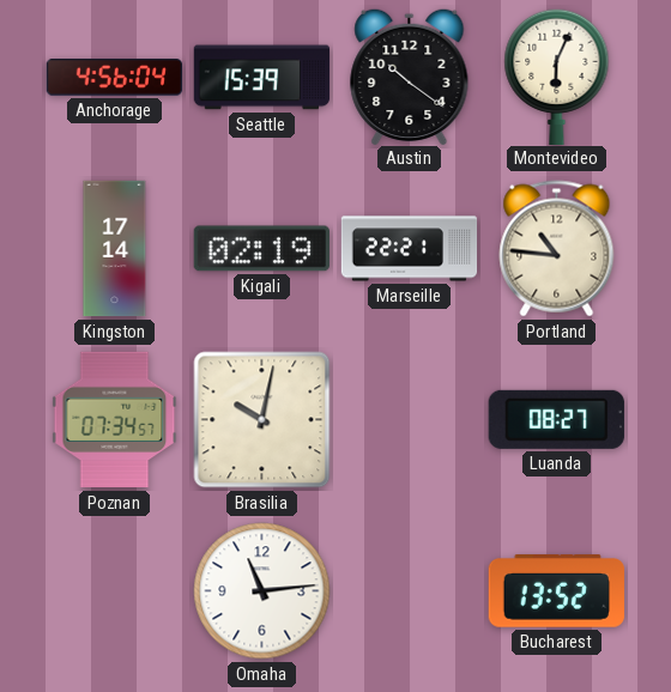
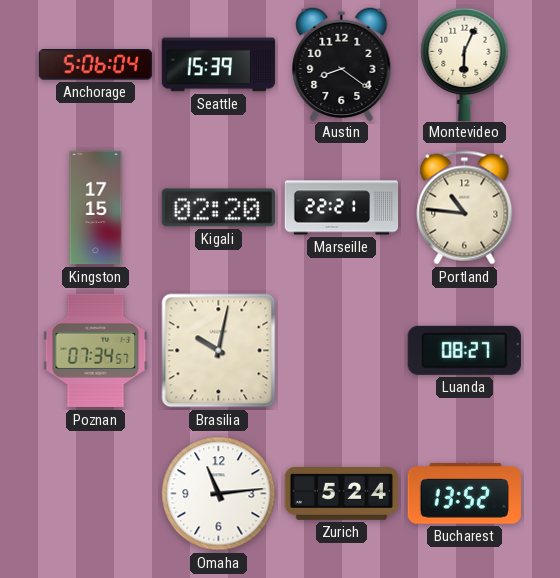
Anchorage: 4:56 -> 5:06 (95, 65)
Austin: 10:21 -> 8:21 (342, 63)
Kingston: 17:14 -> 17:15 (96, 208)
Kigali: 02:19 -> 02:20 (218, 208)
Zurich: none -> 5:24 (342, 493)
